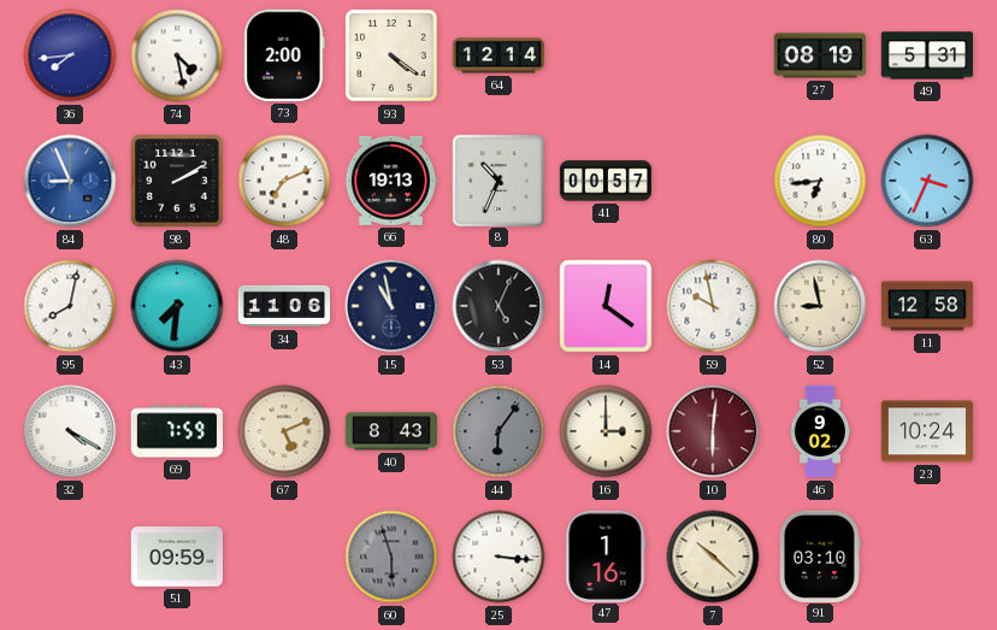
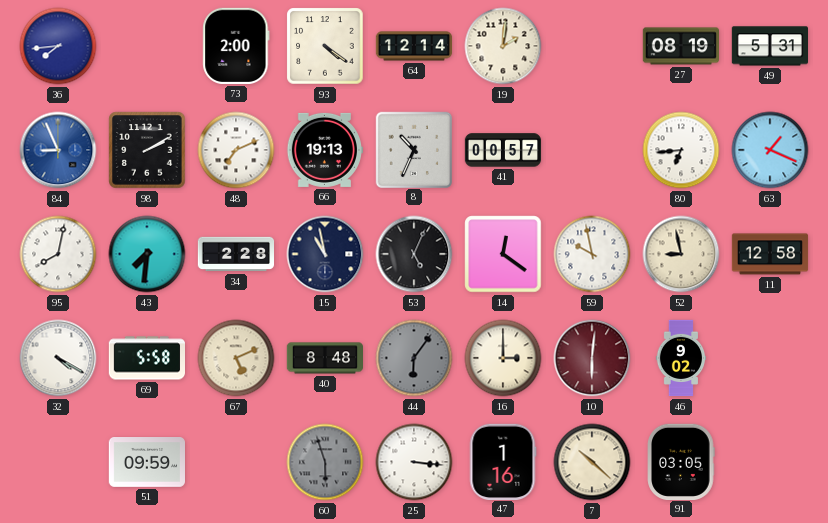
74: 4:28 -> none (177, 55)
19: none -> 2:01 (503, 46)
63: 3:34 -> 1:19 (770, 150)
34: 11:06 -> 2:28 (236, 254)
69: 7:59 -> 5:58 (146, 358)
40: 8:43 -> 8:48 (324, 358)
23: 10:24 -> none (926, 431)
91: 03:10 -> 03:05 (681, 461)
